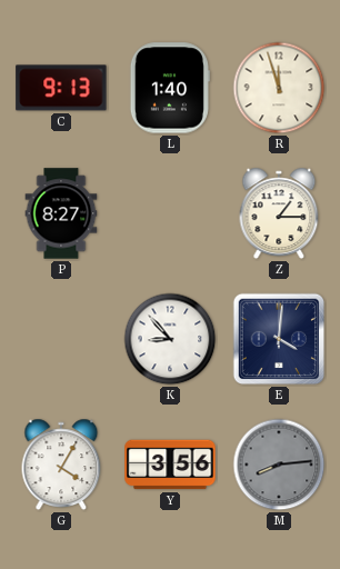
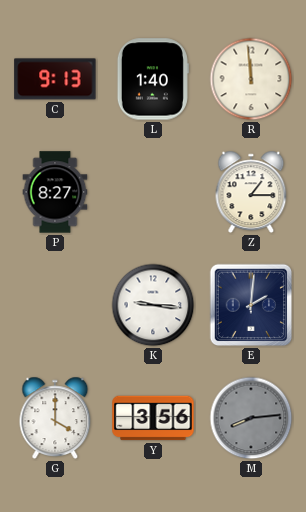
R: 11:57 -> 11:59 (251, 79)
K: 8:53 -> 9:16 (153, 305)
E: 4:01 -> 2:01 (251, 305)
G: 4:05 -> 4:00 (55, 418)
